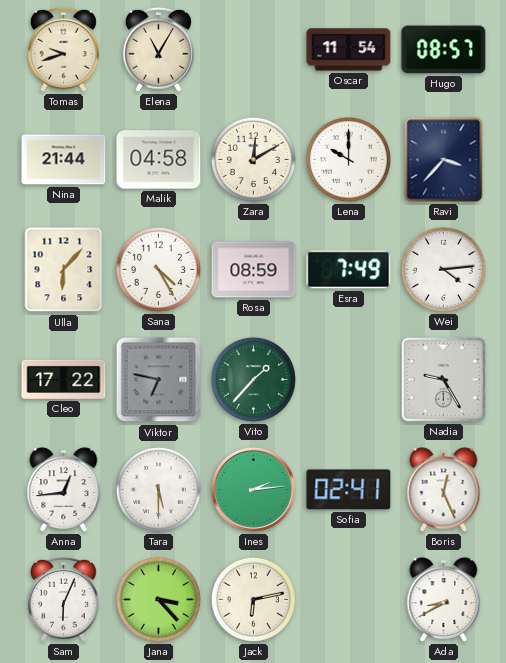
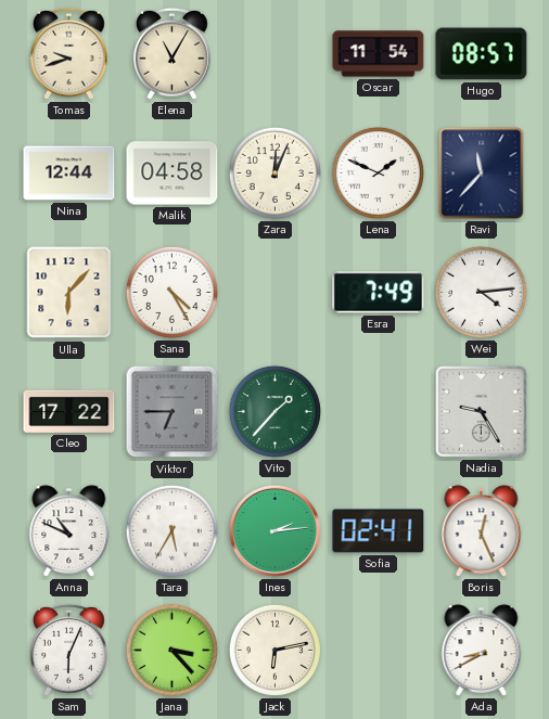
Nina: 21:44 -> 12:44 (69, 174)
Zara: 12:10 -> 12:04 (274, 172)
Lena: 10:00 -> 1:49 (378, 172)
Ravi: 3:37 -> 11:37 (482, 174)
Rosa: 08:59 -> none (254, 270)
Viktor: 6:47 -> 6:45 (173, 412)
Anna: 12:44 -> 10:49 (69, 531)
Tara: 5:30 -> 5:35 (171, 530)
